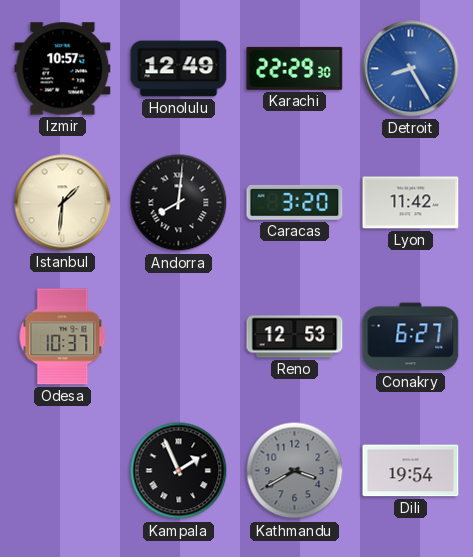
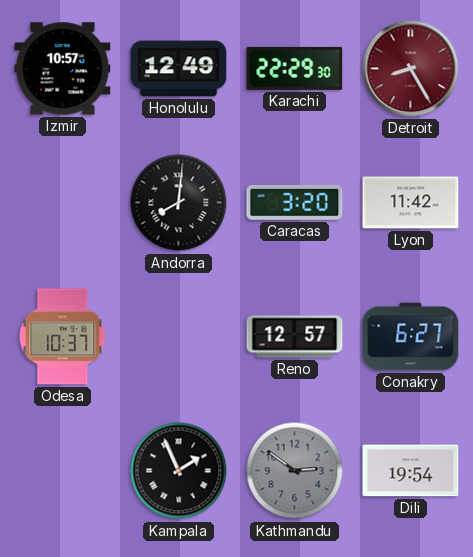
Detroit dial: blue -> burgundy (411, 69)
Istanbul: 1:31 -> none (63, 203)
Reno: 12:53 -> 12:57 (295, 337)
Kathmandu: 3:40 -> 2:51 (295, 471)
